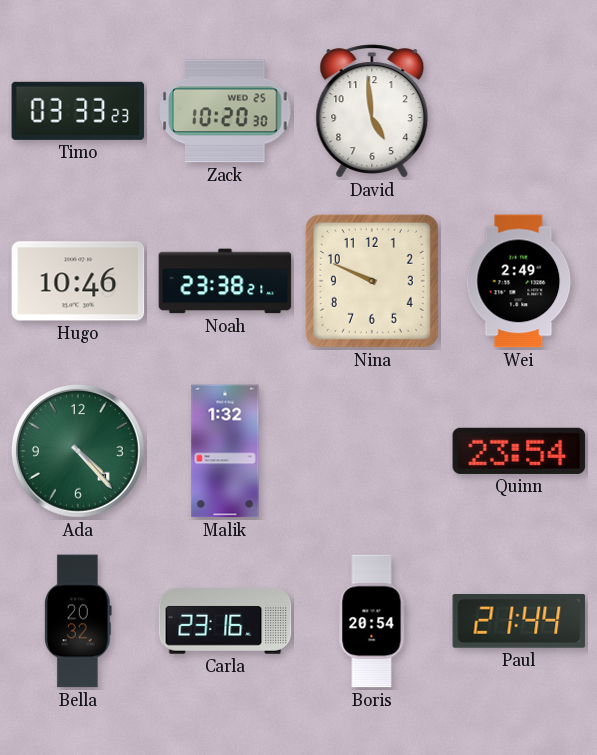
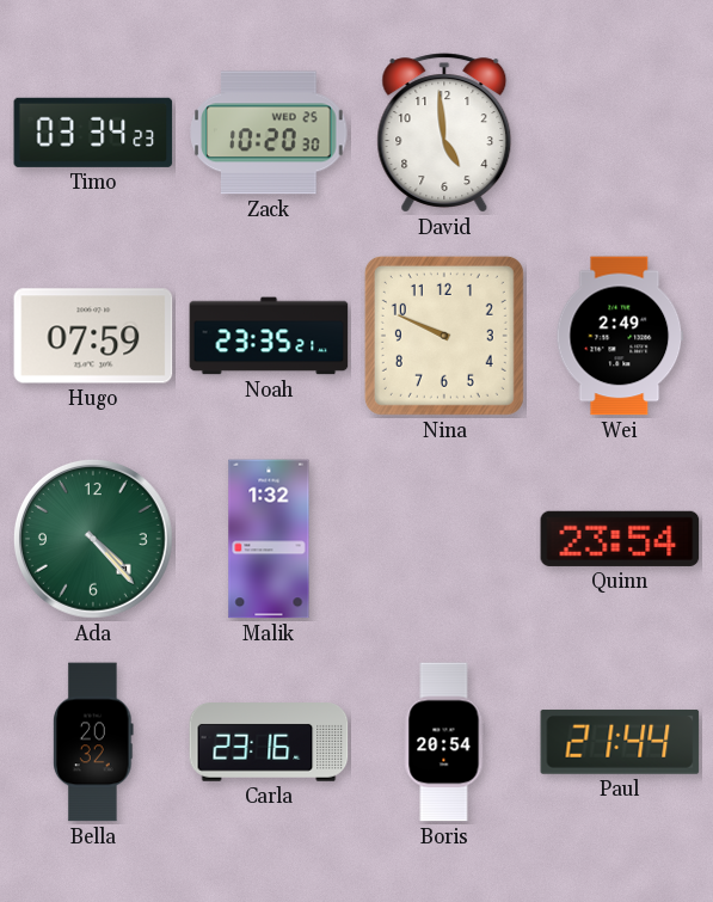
Timo: 03:33 -> 03:34 (93, 133)
Hugo: 10:46 -> 07:59 (93, 336)
Noah: 23:38 -> 23:35 (269, 336)
